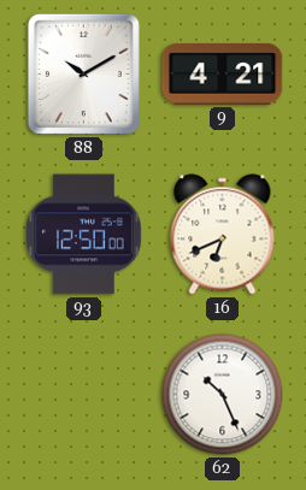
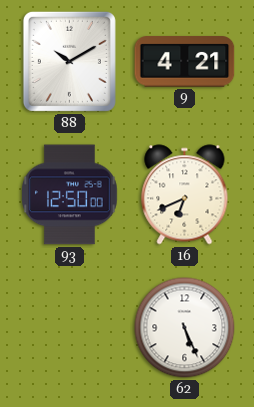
62: 10:26 -> 5:26 (185, 328)
